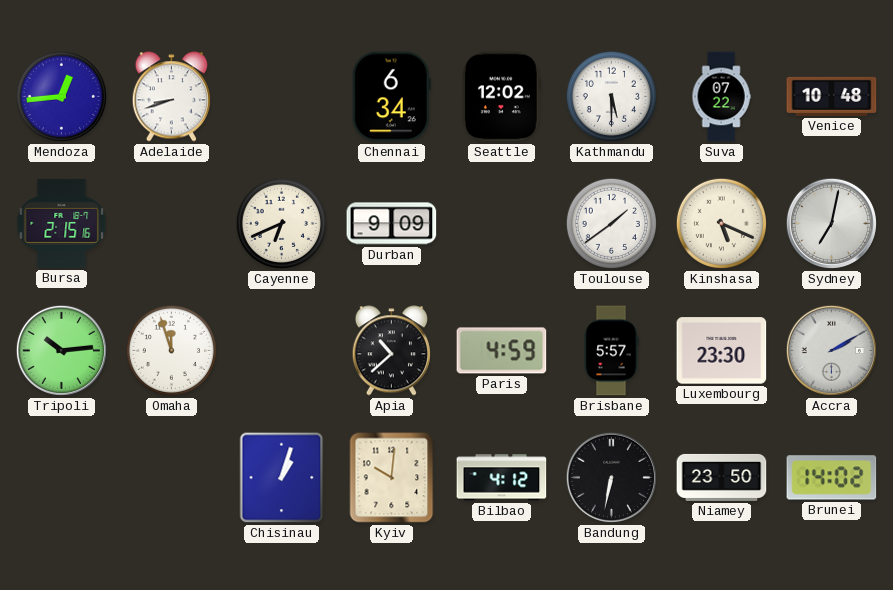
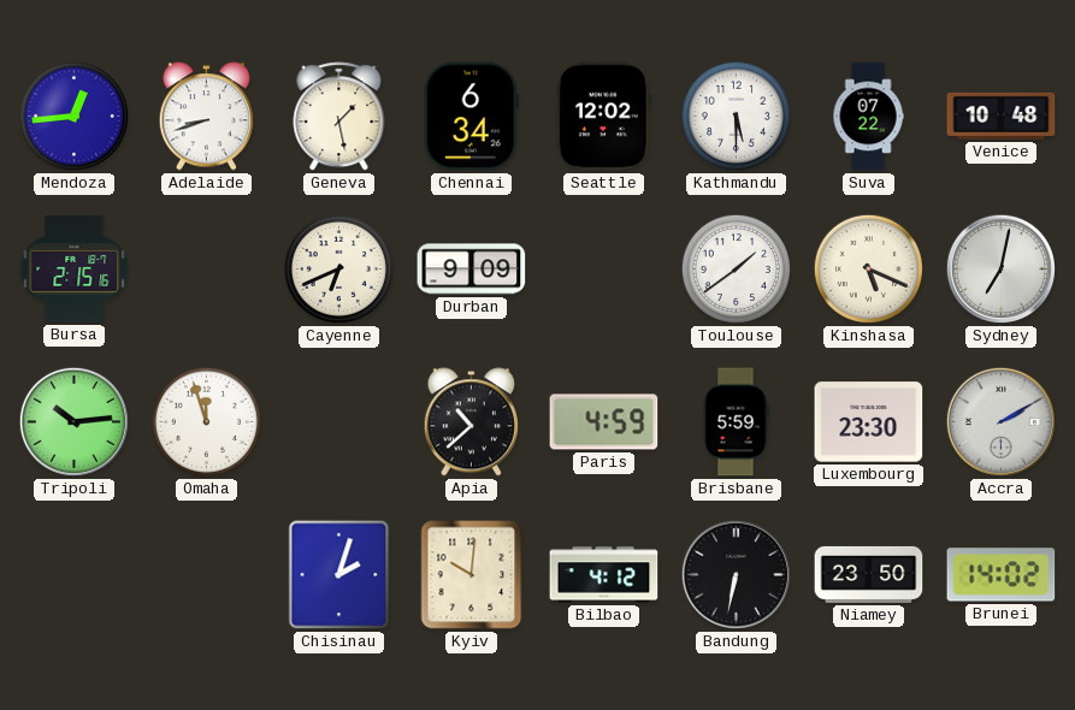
Geneva: none -> 1:28 (339, 117)
Brisbane: 5:57 -> 5:59 (736, 422)
Chisinau: 1:03 -> 2:03 (339, 575)
